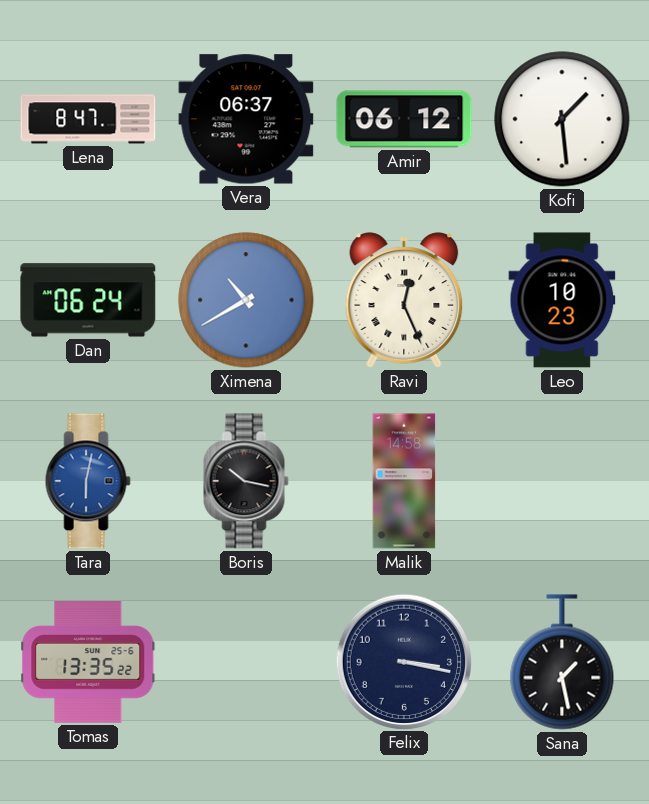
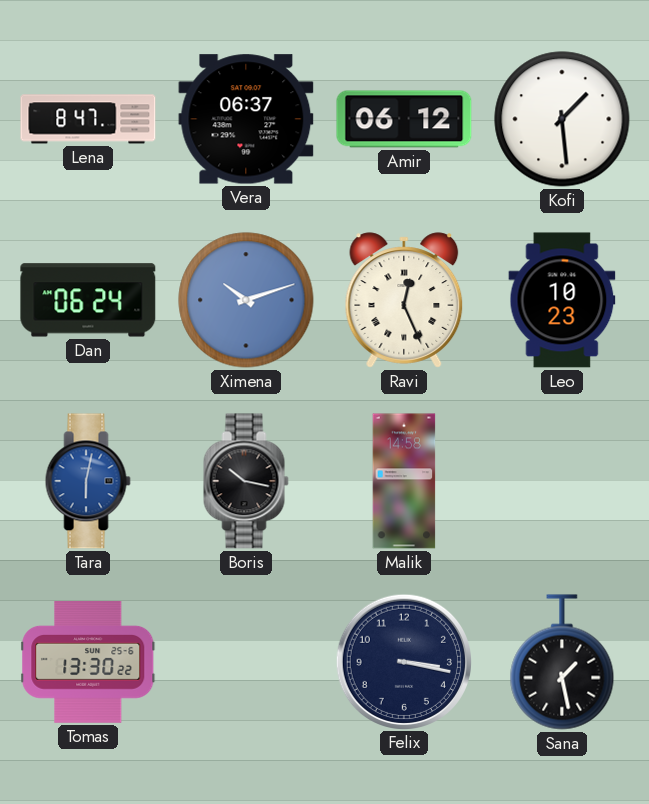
Ximena: 10:40 -> 10:12 (246, 300)
Tomas: 13:35 -> 13:30 (88, 663)
